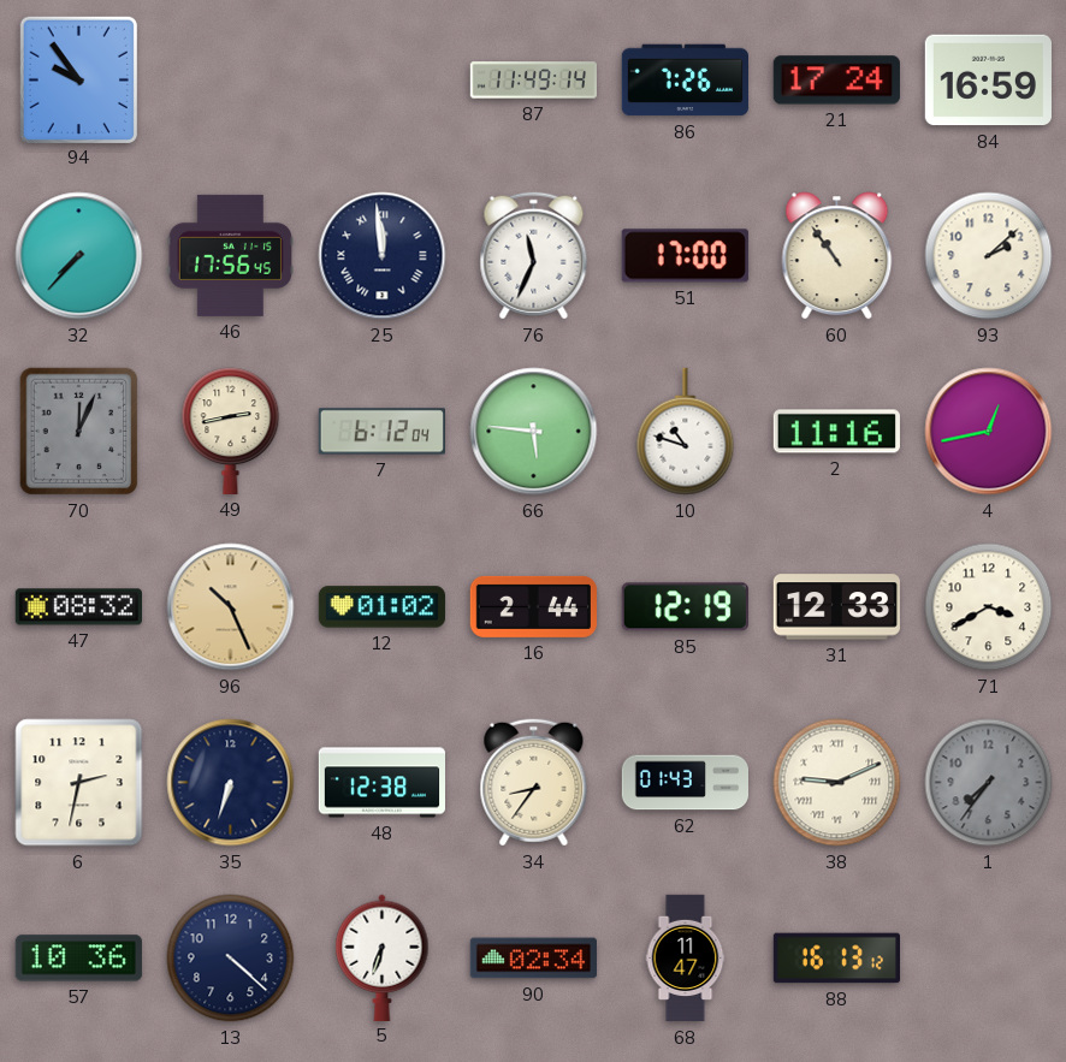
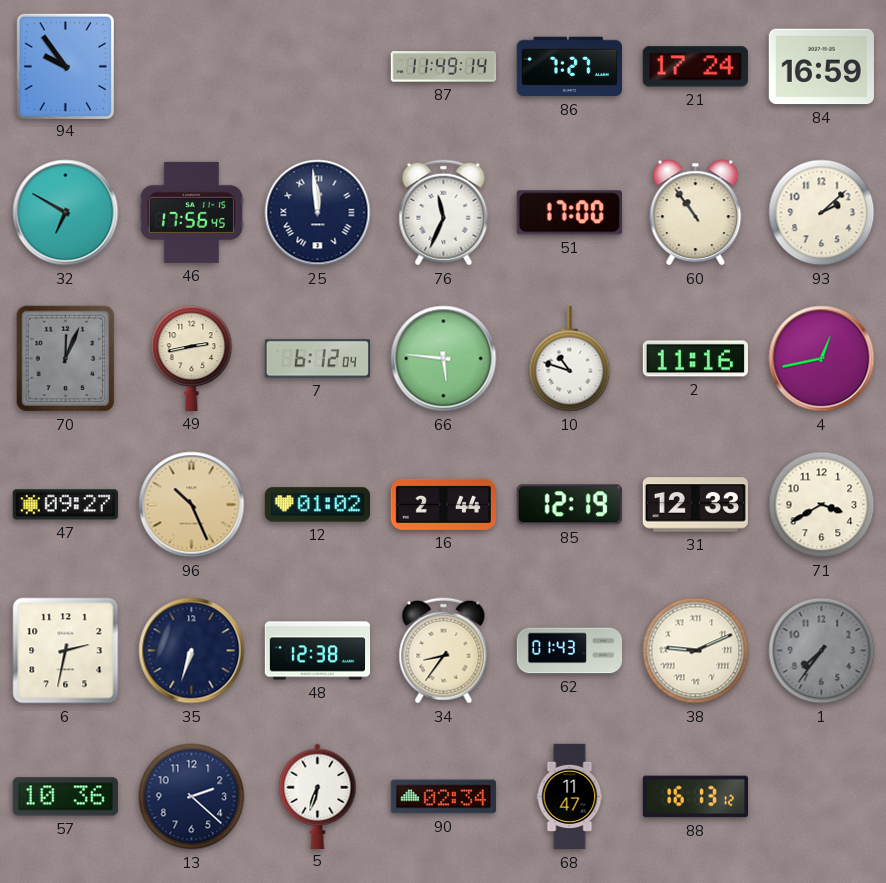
86: 7:26 -> 7:27 (569, 67)
32: 7:37 -> 6:50 (66, 213)
47: 08:32 -> 09:27 (65, 505)
13: 4:22 -> 2:22 (192, 797)
